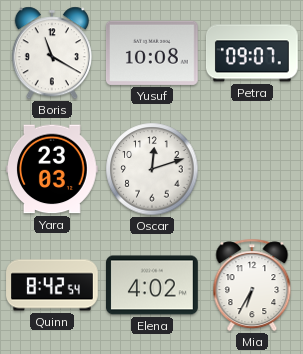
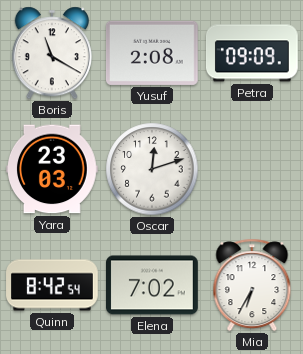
Yusuf: 10:08 -> 2:08 (152, 53)
Petra: 09:07 -> 09:09 (252, 53)
Elena: 4:02 -> 7:02 (153, 285)
